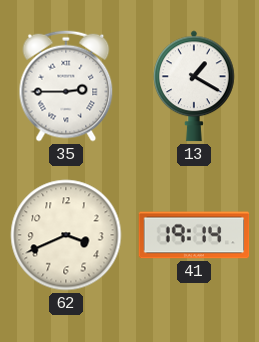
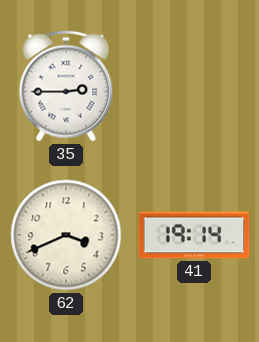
13: 1:20 -> none (195, 86)
